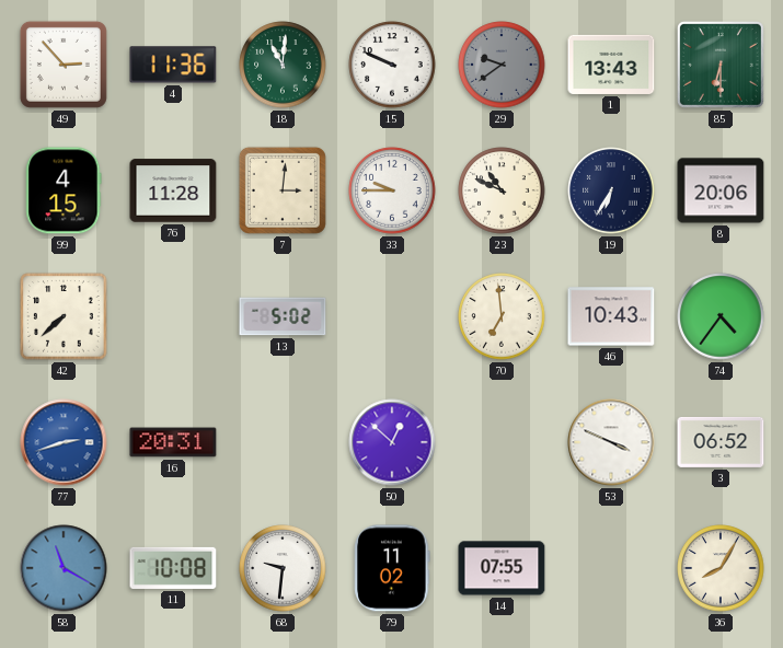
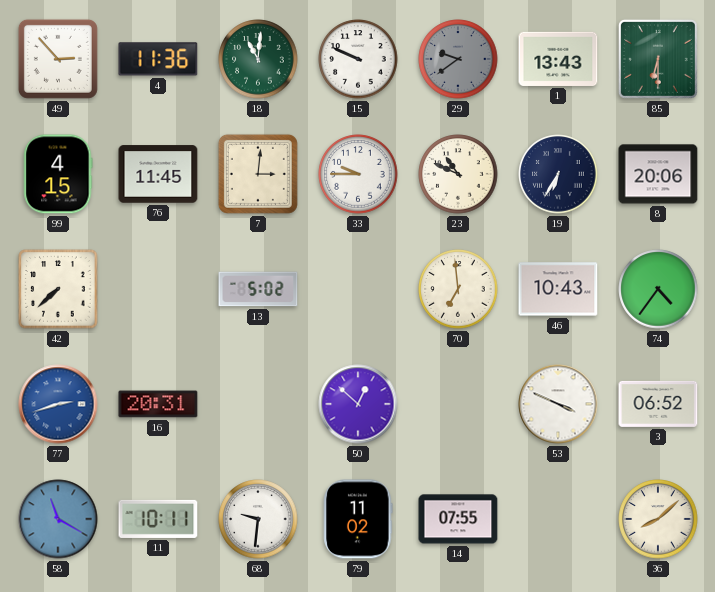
76: 11:28 -> 11:45 (158, 174)
11: 10:08 -> 10:11 (158, 519)
36: 8:05 -> 8:08 (658, 519)
